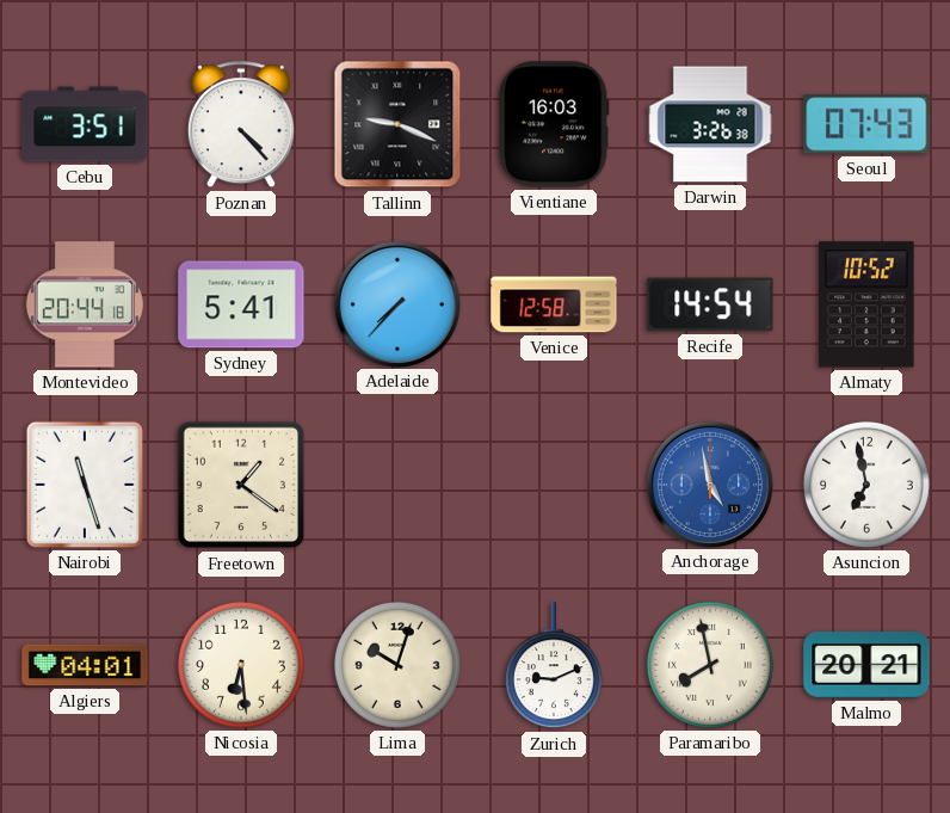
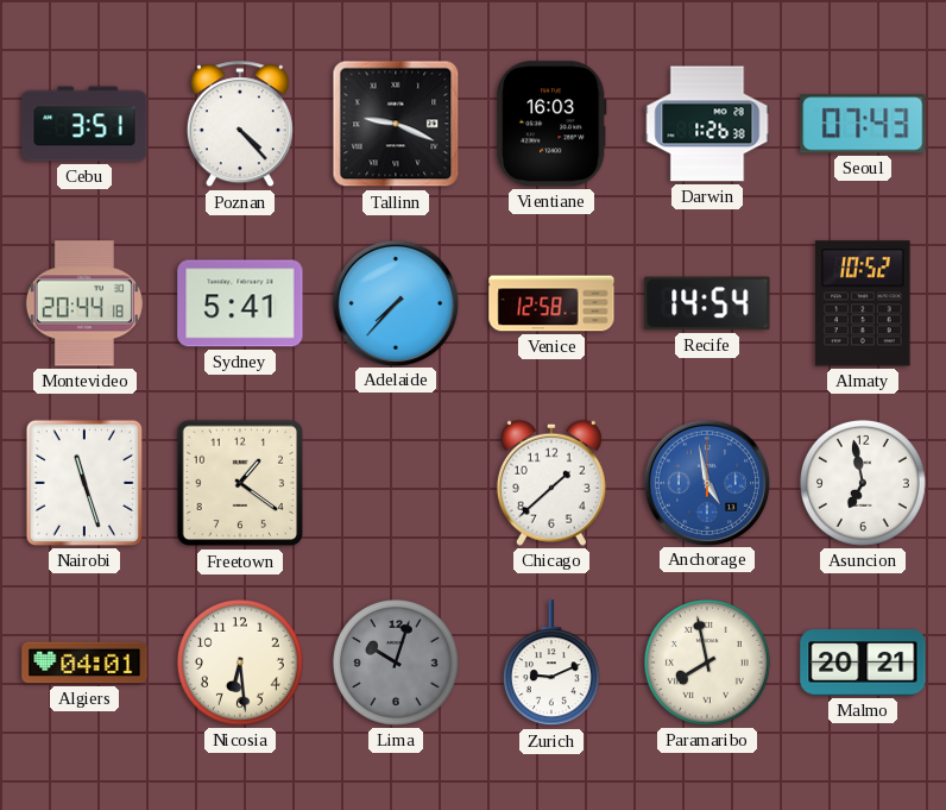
Darwin: 3:26 -> 1:26 (707, 124)
Chicago: none -> 1:38 (551, 483)
Lima dial: cream -> grey (396, 663)
